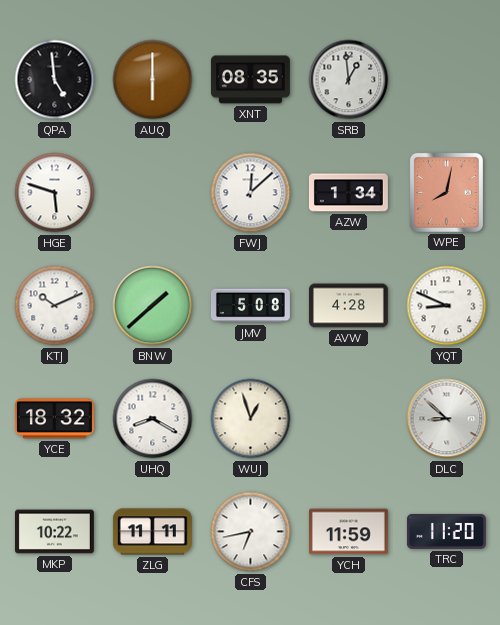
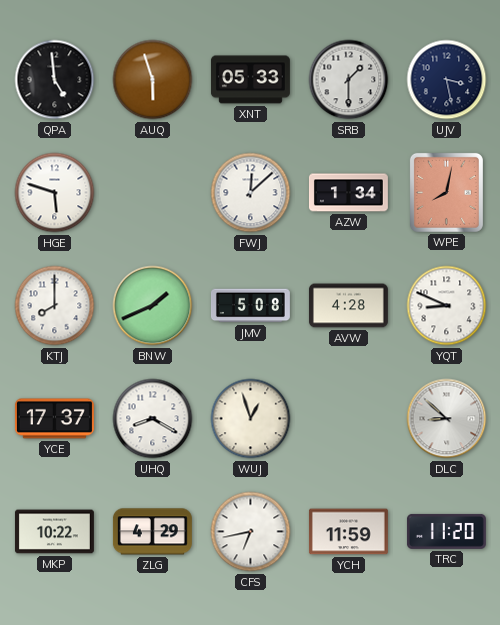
AUQ: 6:00 -> 5:57 (153, 80)
XNT: 08:35 -> 05:33 (250, 80)
SRB: 12:59 -> 1:30 (349, 80)
UJV: none -> 3:28 (447, 80)
KTJ: 10:11 -> 8:00 (55, 306)
BNW: 1:38 -> 1:41 (153, 306)
YCE: 18:32 -> 17:37 (54, 419)
ZLG: 11:11 -> 4:29 (152, 532)
